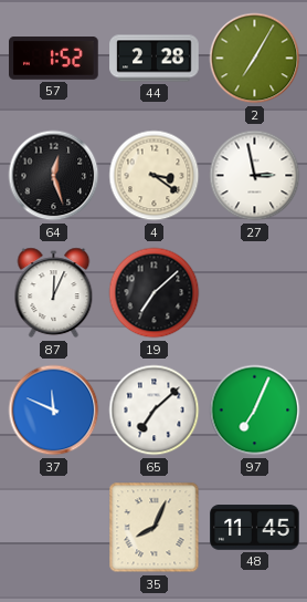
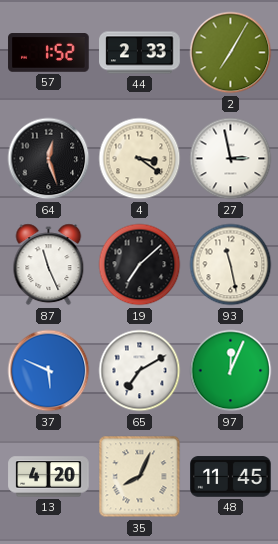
44: 2:28 -> 2:33 (140, 53)
87: 12:04 -> 11:26 (49, 265)
93: none -> 11:28 (231, 265)
37: 11:49 -> 5:49 (49, 371)
65: 7:08 -> 7:10 (140, 371)
97: 7:04 -> 12:04 (231, 371)
13: none -> 4:20 (49, 477)
